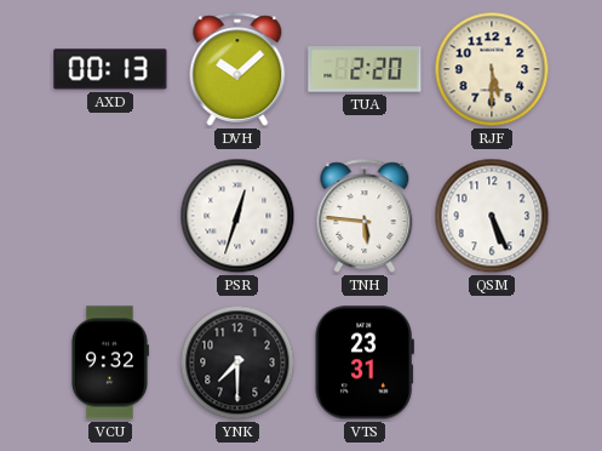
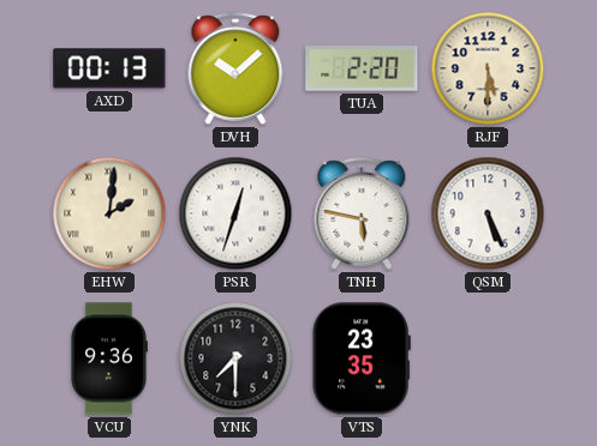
EHW: none -> 2:01 (109, 213)
TNH: 5:46 -> 5:47 (362, 213)
VCU: 9:32 -> 9:36 (108, 358)
VTS: 23:31 -> 23:35 (362, 358)
